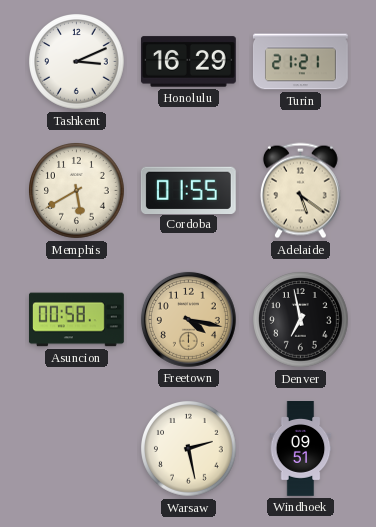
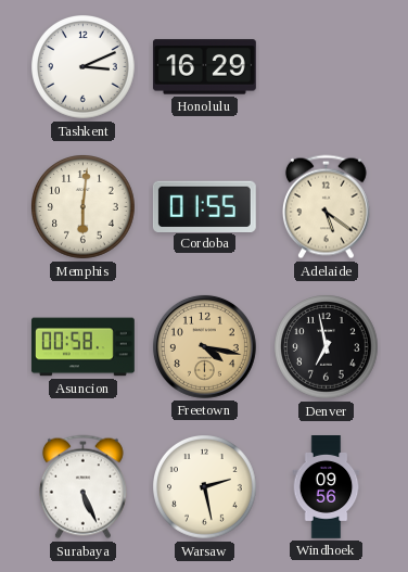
Turin: 21:21 -> none (301, 62)
Memphis: 5:40 -> 6:01 (84, 207)
Surabaya: none -> 5:26 (82, 487)
Windhoek: 09:51 -> 09:56 (327, 487)
